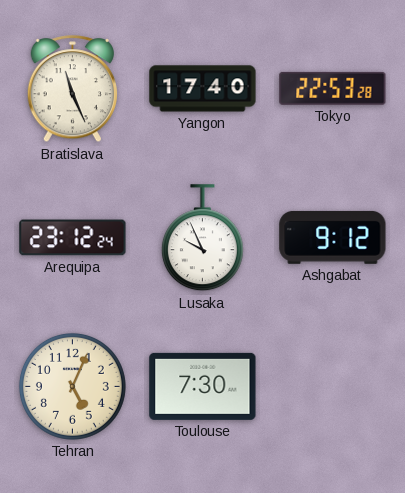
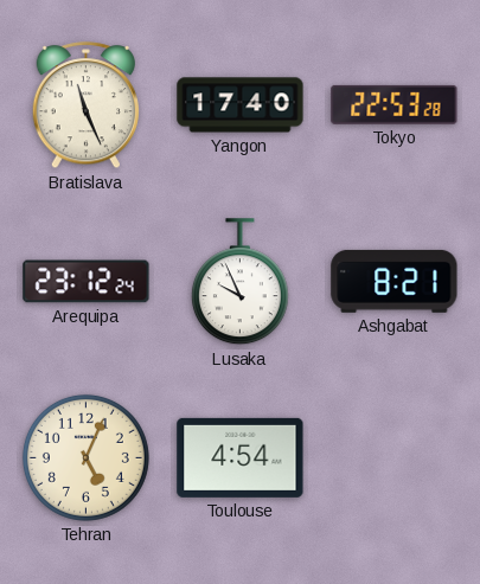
Ashgabat: 9:12 -> 8:21 (395, 281)
Toulouse: 7:30 -> 4:54 (241, 457)
